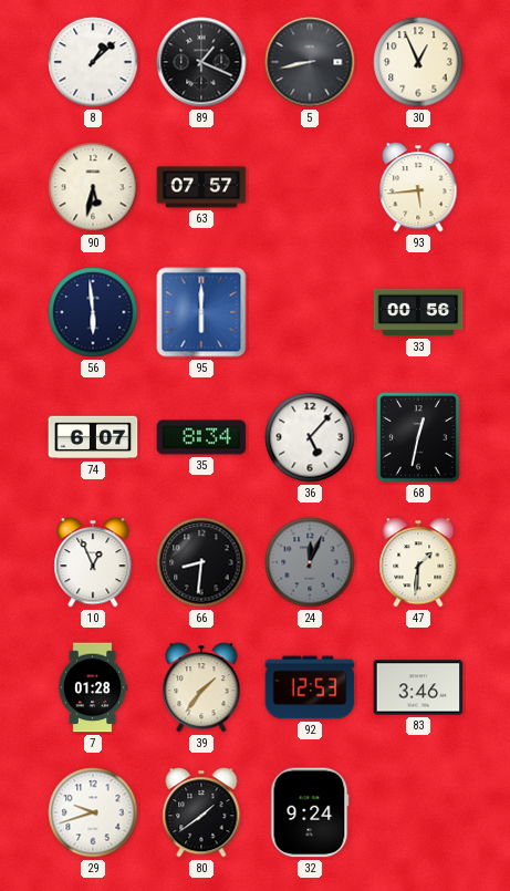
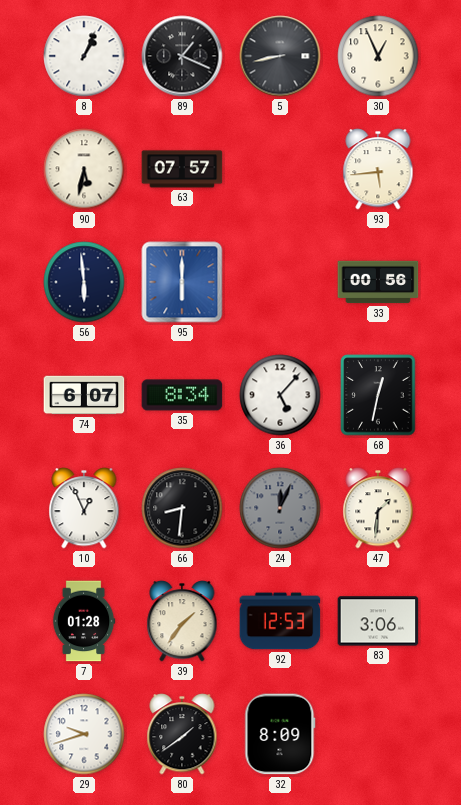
8: 1:08 -> 1:04 (84, 56)
83: 3:46 -> 3:06 (378, 621)
32: 9:24 -> 8:09 (280, 734)
